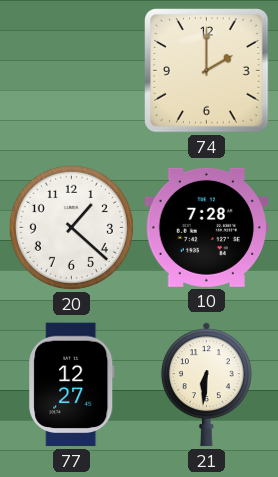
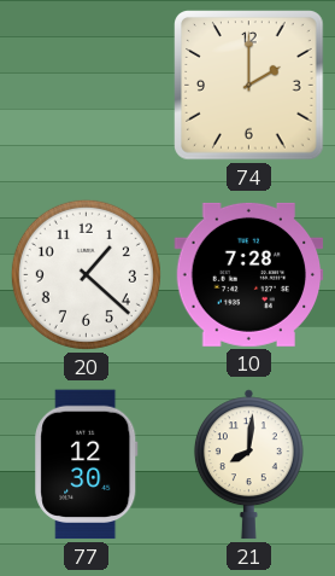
77: 12:27 -> 12:30 (87, 465)
21: 6:31 -> 8:01 (248, 465)
